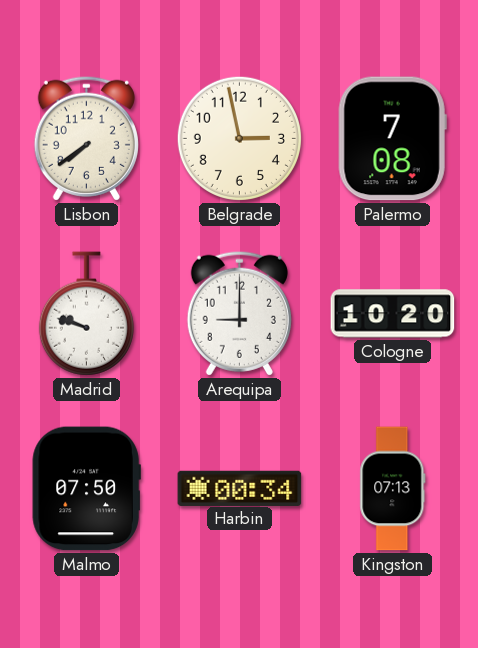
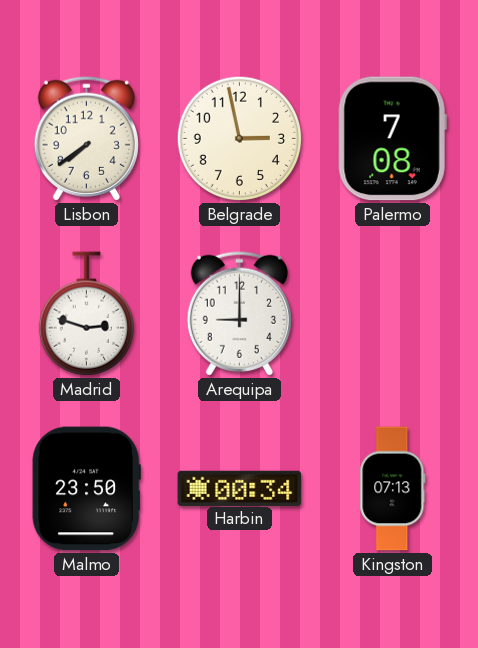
Madrid: 9:48 -> 2:48 (86, 314)
Cologne: 10:20 -> none (393, 314)
Malmo: 07:50 -> 23:50 (86, 489)
